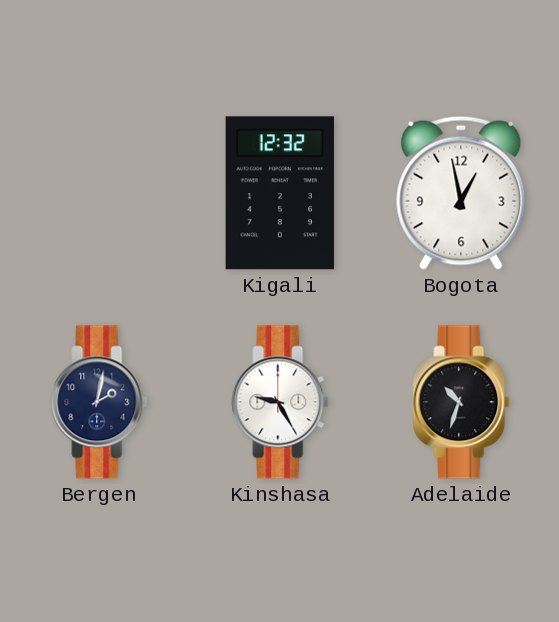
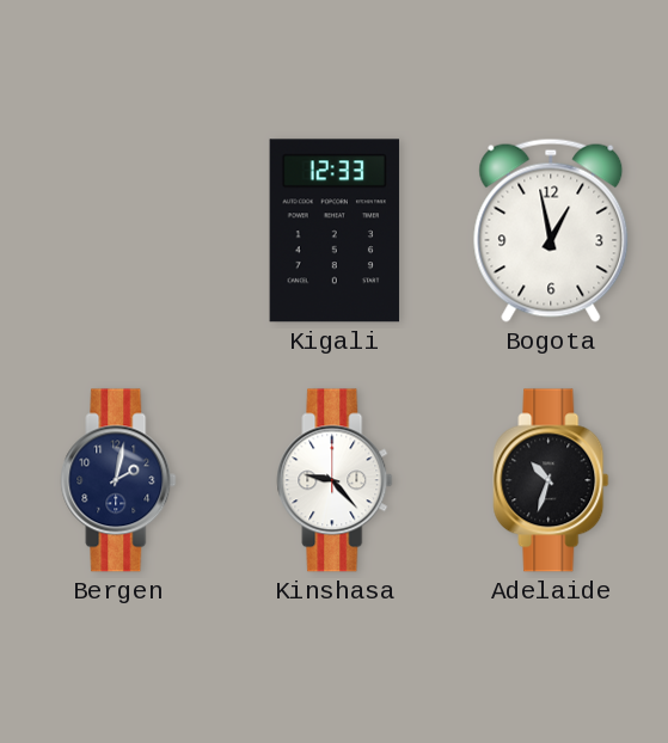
Kigali: 12:32 -> 12:33 (335, 231)
Kinshasa: 9:25 -> 9:23 (335, 480)
